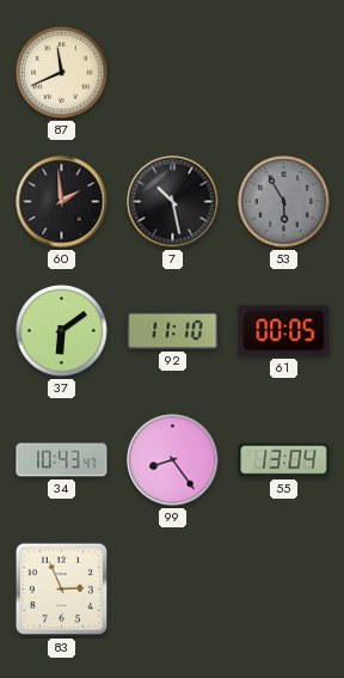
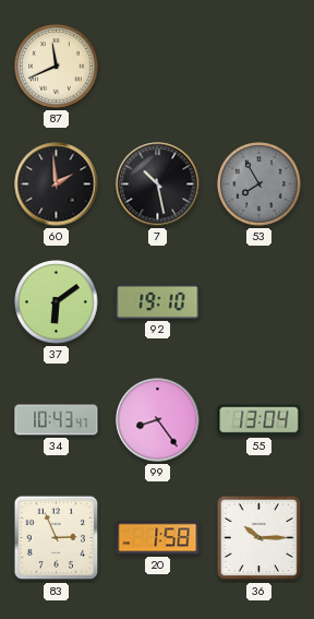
53: 5:55 -> 7:55 (259, 184)
92: 11:10 -> 19:10 (158, 301)
61: 00:05 -> none (284, 331)
20: none -> 1:58 (158, 538)
36: none -> 10:15 (259, 538)
